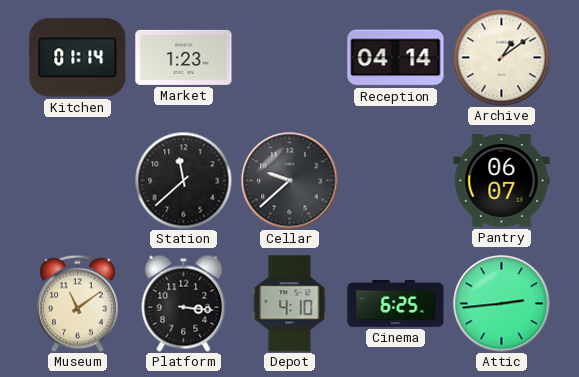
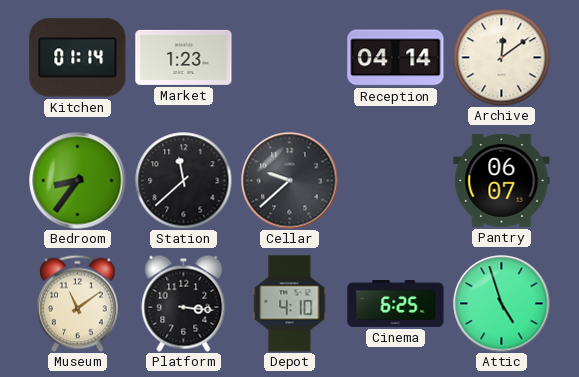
Archive: 1:09 -> 12:09 (501, 57)
Bedroom: none -> 8:36 (78, 181)
Attic: 2:44 -> 4:57 (502, 304)
